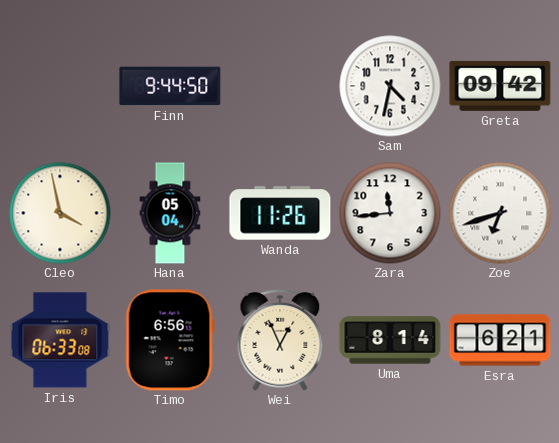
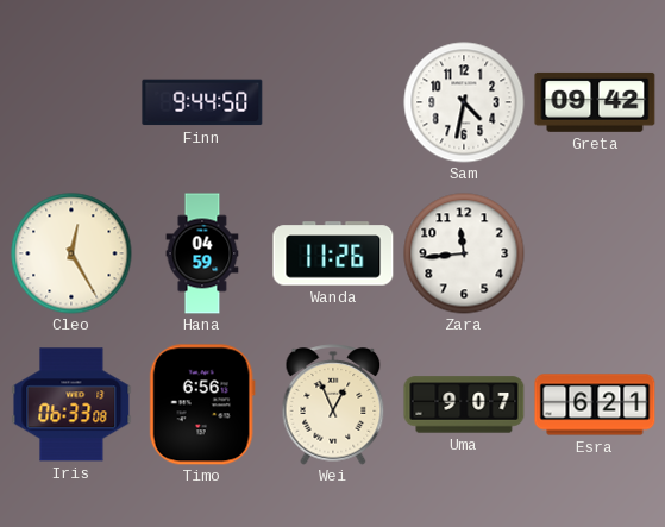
Cleo: 3:58 -> 12:25 (71, 253)
Hana: 05:04 -> 04:59 (202, 253)
Zoe: 6:42 -> none (500, 213)
Uma: 8:14 -> 9:07 (464, 404)
